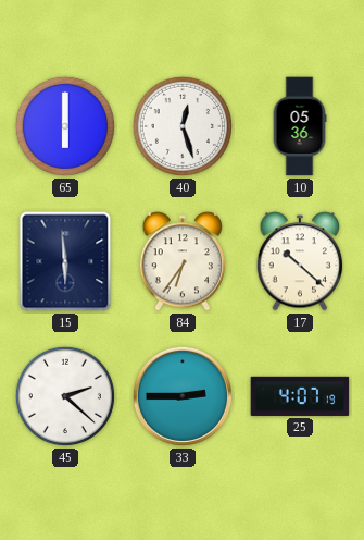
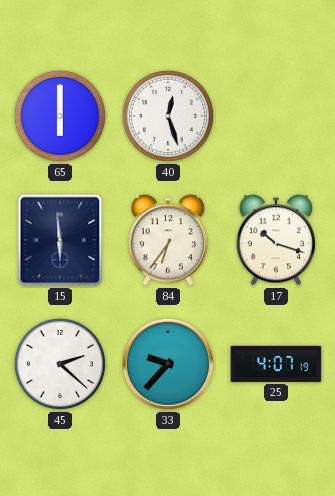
10: 05:36 -> none (300, 126)
17: 10:22 -> 10:18 (276, 240)
33: 2:45 -> 9:37 (168, 364)
